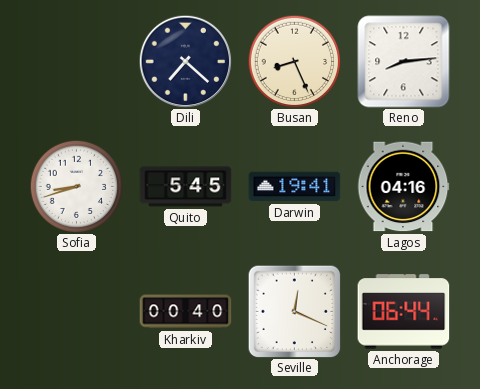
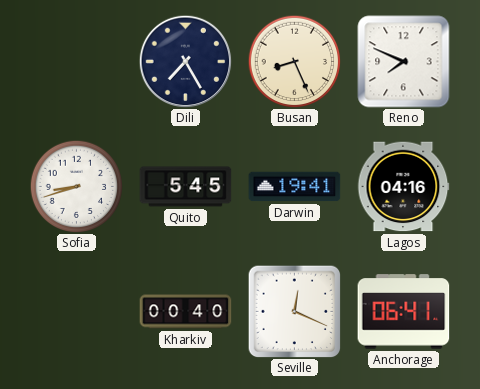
Dili: 7:22 -> 7:25 (185, 61)
Reno: 8:14 -> 7:49 (404, 62)
Anchorage: 06:44 -> 06:41 (404, 312)
